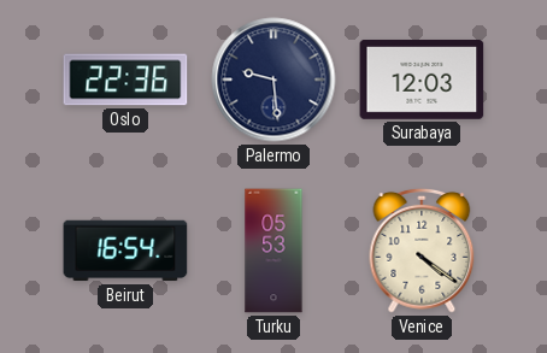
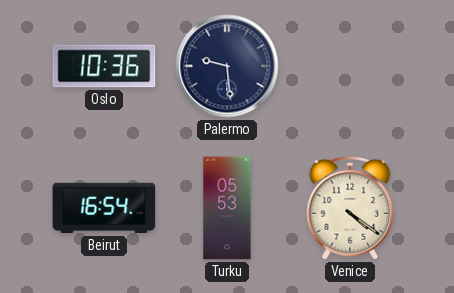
Oslo: 22:36 -> 10:36 (104, 66)
Surabaya: 12:03 -> none (422, 80)
